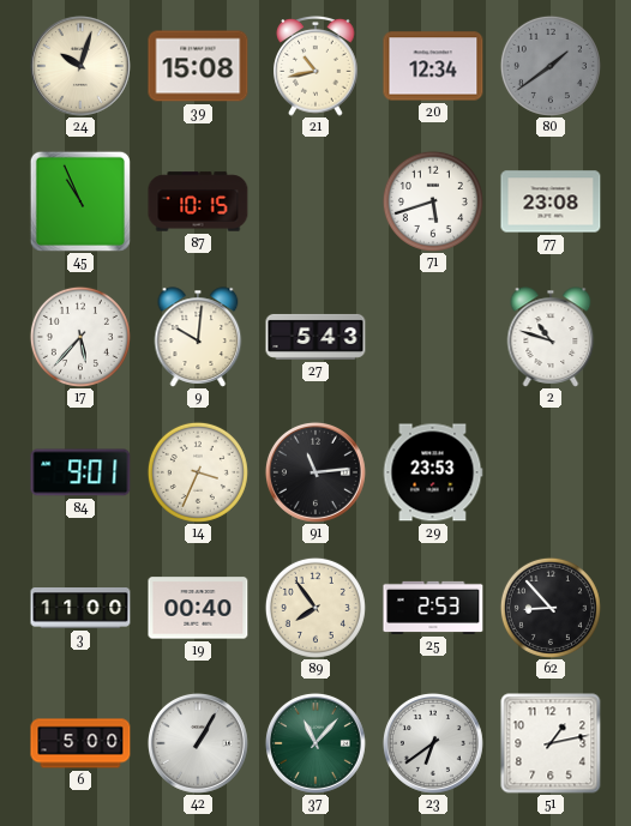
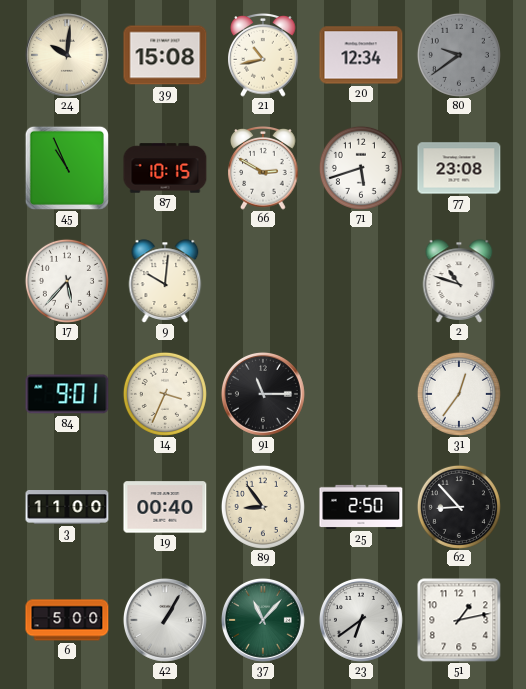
24: 10:03 -> 10:01 (67, 55)
80: 1:39 -> 9:39 (459, 55)
66: none -> 2:50 (263, 169)
27: 5:43 -> none (315, 337)
91: 11:14 -> 11:15 (263, 394)
29: 23:53 -> none (433, 472)
31: none -> 12:36 (459, 394)
89: 7:54 -> 8:54 (263, 507)
25: 2:53 -> 2:50 (361, 507)
